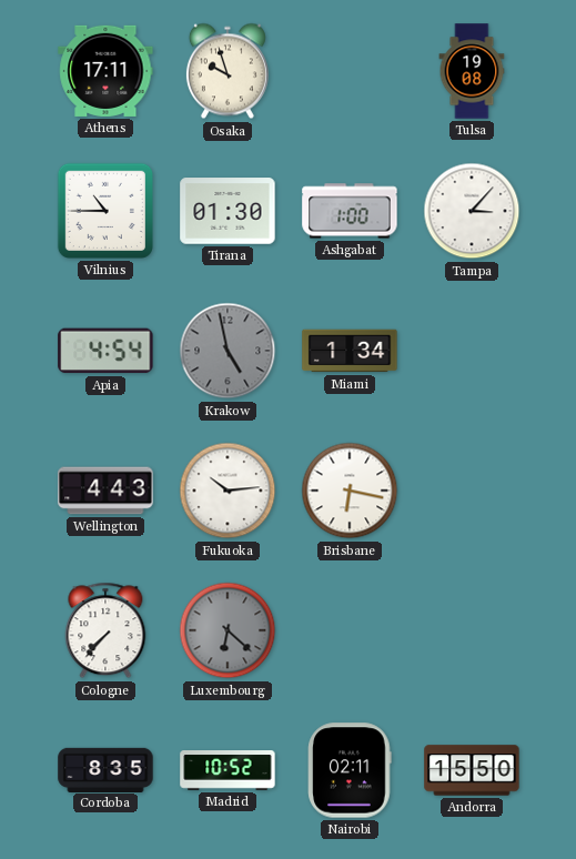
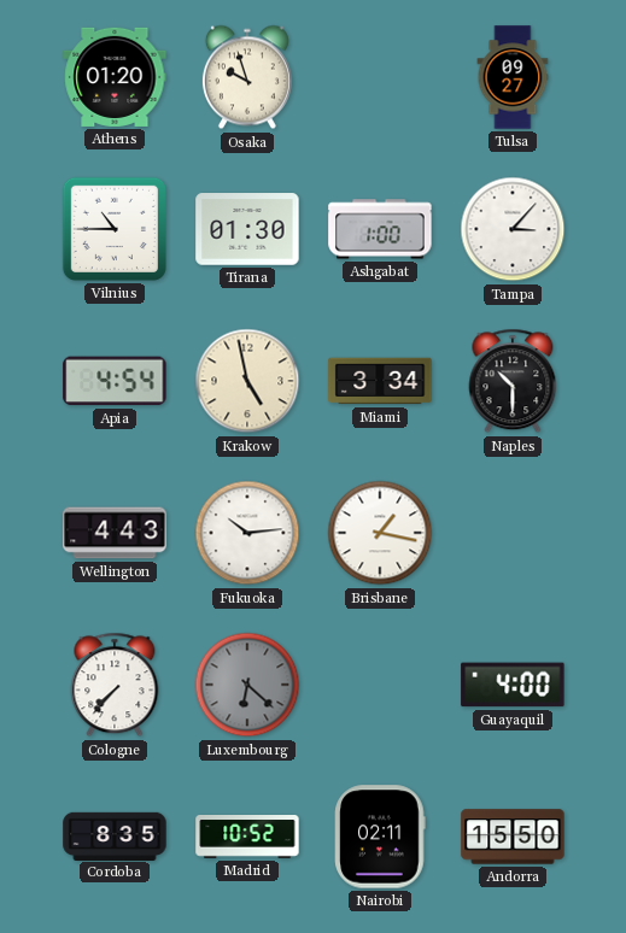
Athens: 17:11 -> 01:20 (115, 77)
Tulsa: 19:08 -> 09:27 (513, 77)
Krakow dial: grey -> cream (247, 381)
Miami: 1:34 -> 3:34 (380, 381)
Naples: none -> 10:30 (513, 381)
Brisbane: 6:17 -> 1:17 (380, 533)
Guayaquil: none -> 4:00 (513, 685)
